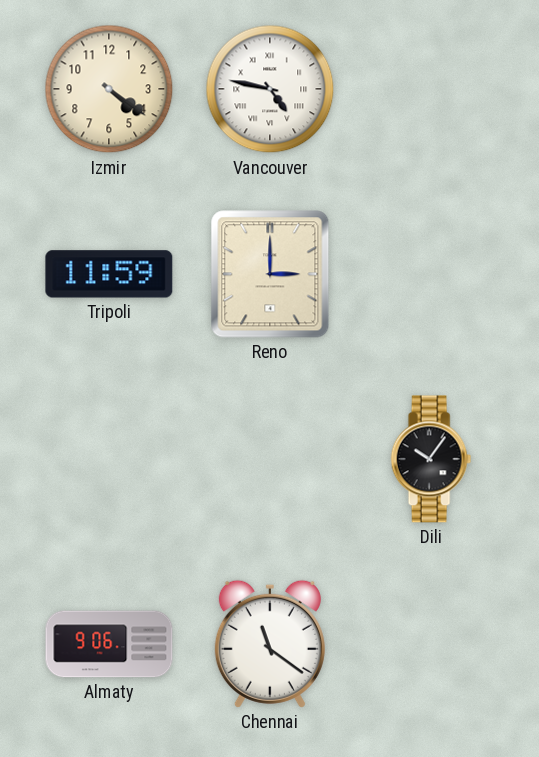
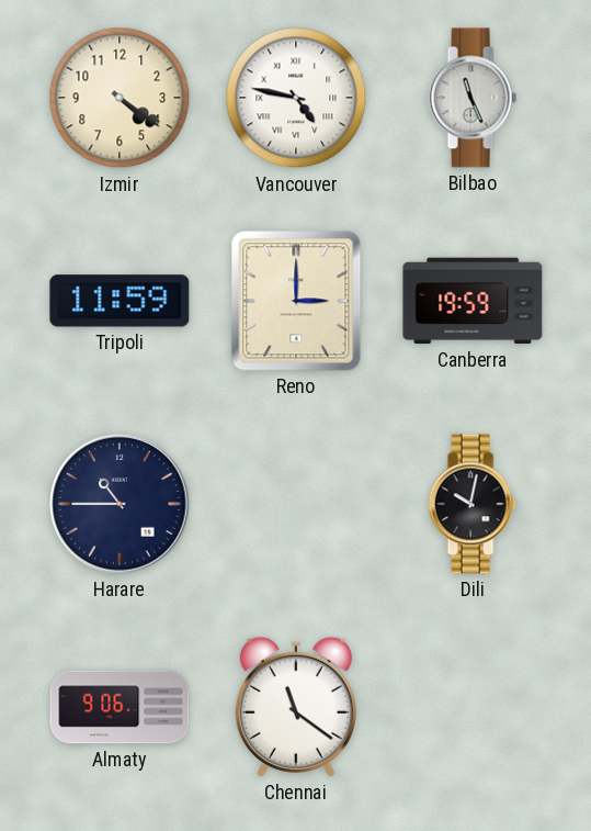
Bilbao: none -> 11:26 (473, 98)
Canberra: none -> 19:59 (473, 301)
Harare: none -> 10:45 (120, 504)
Dili: 10:06 -> 10:02 (473, 504)
